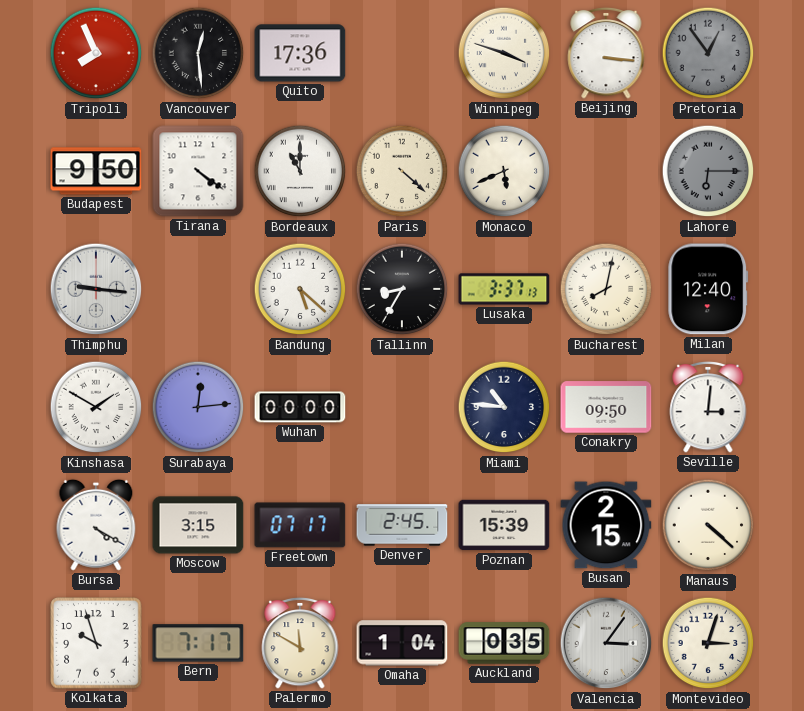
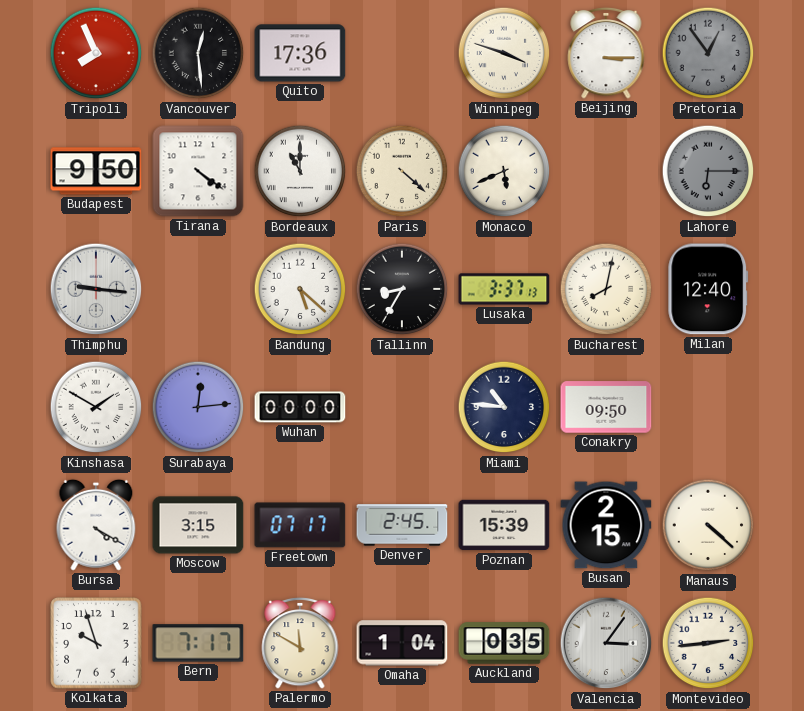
Beijing: 3:16 -> 3:15 (606, 53)
Seville: 3:01 -> none (708, 407)
Montevideo: 3:03 -> 2:44 (708, 643)
